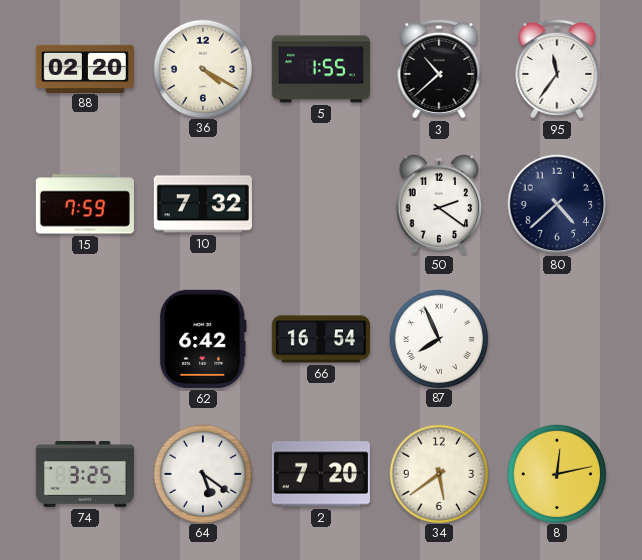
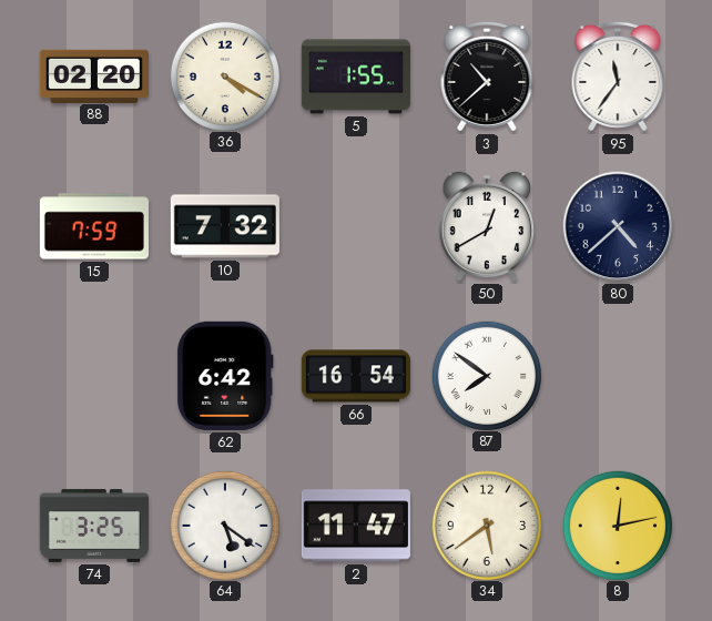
50: 2:21 -> 12:40 (487, 226)
87: 7:56 -> 7:51 (486, 375)
2: 7:20 -> 11:47 (356, 526)
